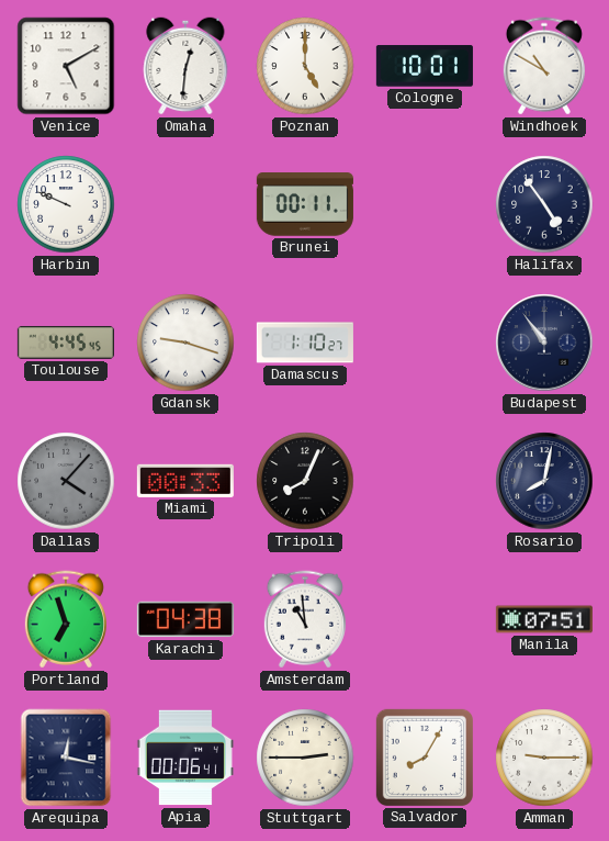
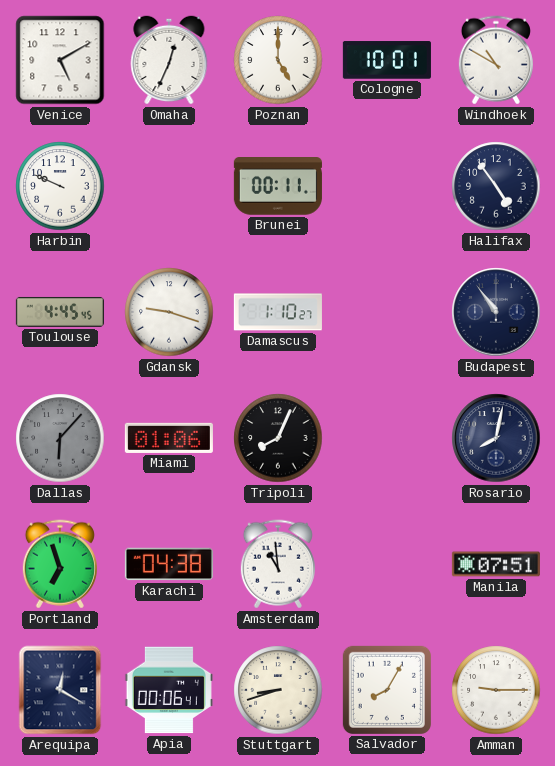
Omaha: 12:31 -> 12:34 (169, 60)
Dallas: 4:07 -> 6:07 (60, 438)
Miami: 00:33 -> 01:06 (169, 438)
Arequipa: 12:17 -> 12:20 (60, 690)
Stuttgart: 2:45 -> 8:42 (278, 690)
